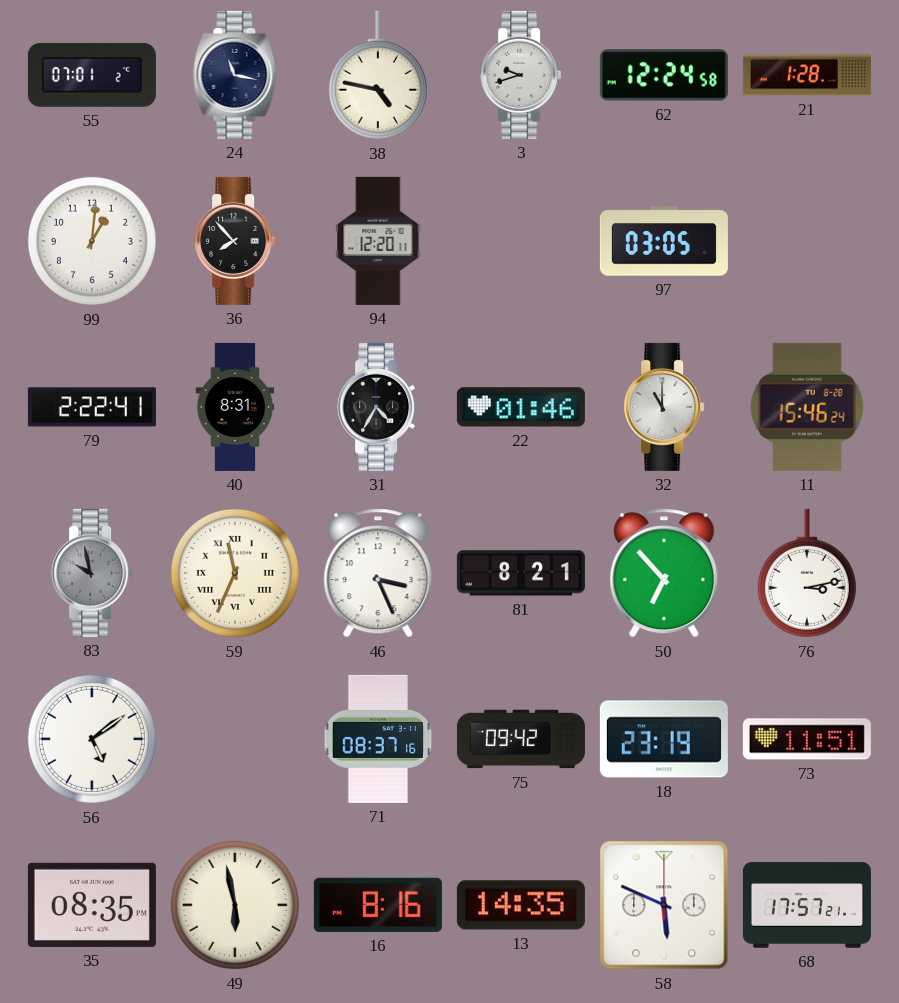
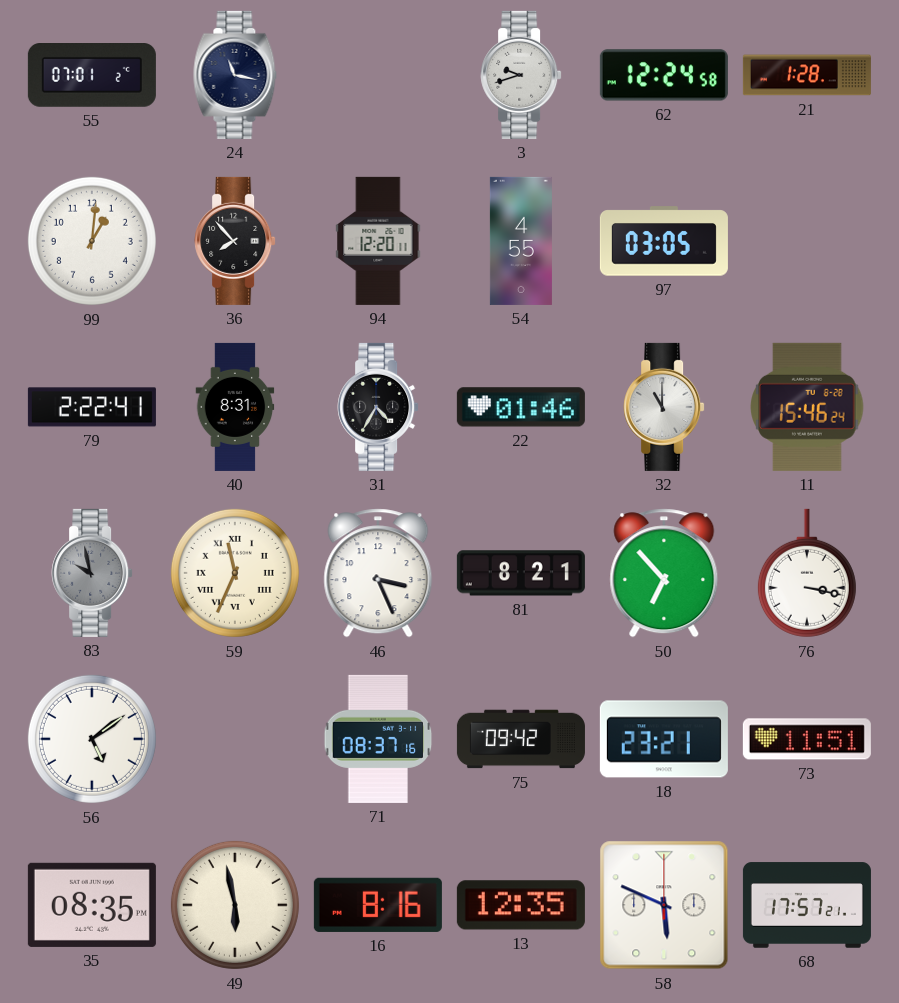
38: 4:47 -> none (378, 75)
54: none -> 4:55 (521, 241)
76: 3:13 -> 3:17 (807, 573)
18: 23:19 -> 23:21 (664, 739)
13: 14:35 -> 12:35 (521, 905)
